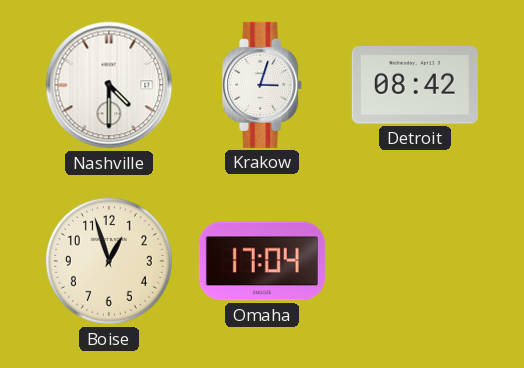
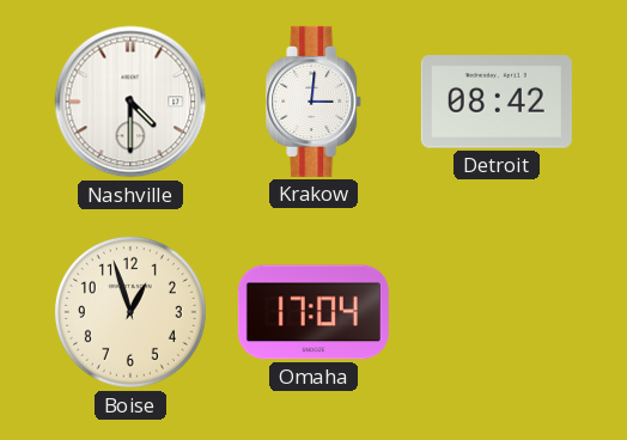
Krakow: 3:03 -> 3:01 (315, 102)
